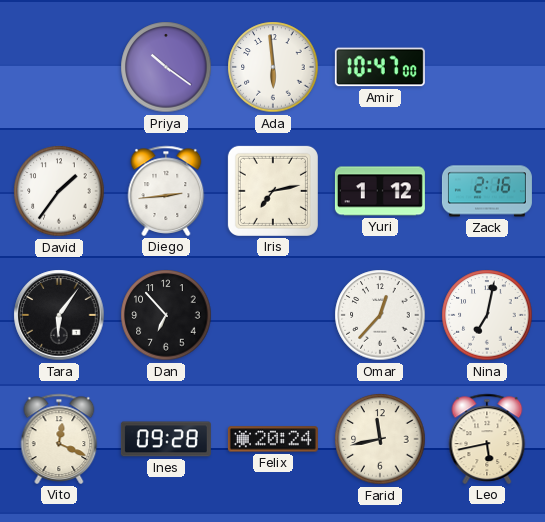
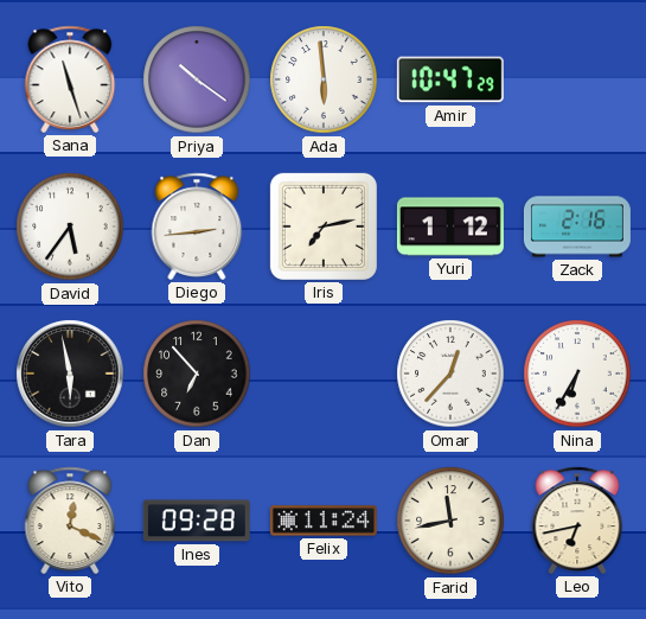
Sana: none -> 11:27 (70, 79)
Amir: 10:47:00 -> 10:47:29 (450, 79)
David: 1:36 -> 5:36 (70, 226)
Tara: 6:06 -> 5:58 (70, 374)
Nina: 7:02 -> 6:35 (577, 374)
Felix: 20:24 -> 11:24 (324, 521)
Leo: 5:43 -> 6:43 (577, 521)
